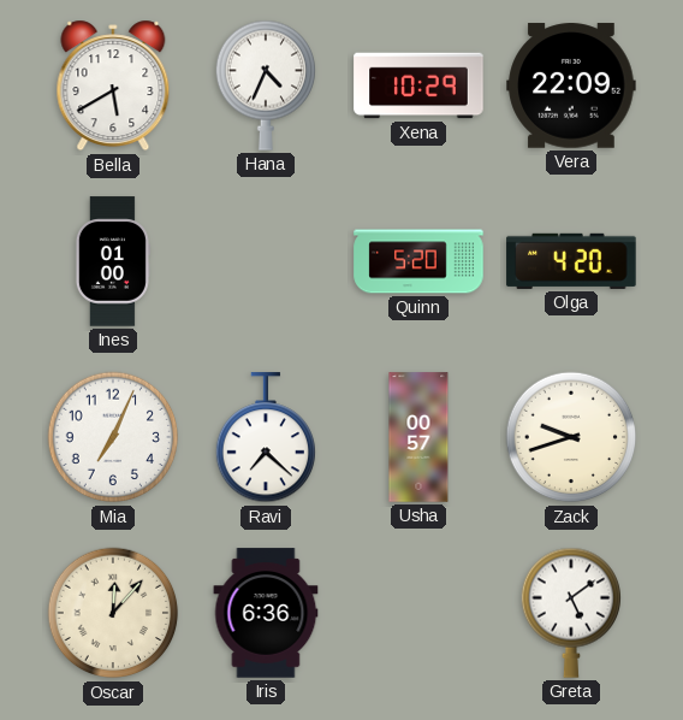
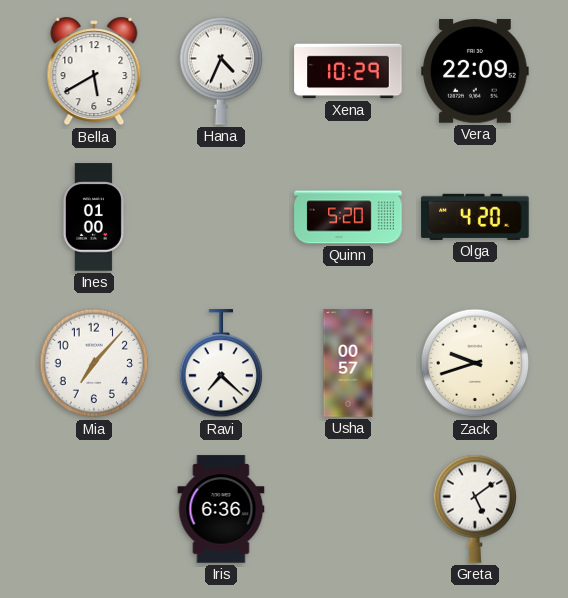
Mia: 7:04 -> 7:07 (94, 363)
Oscar: 12:07 -> none (113, 613)
